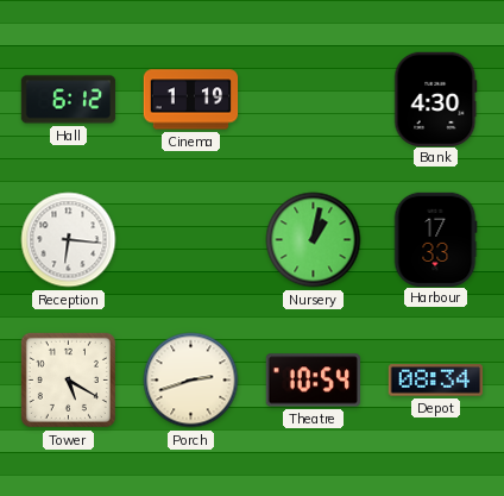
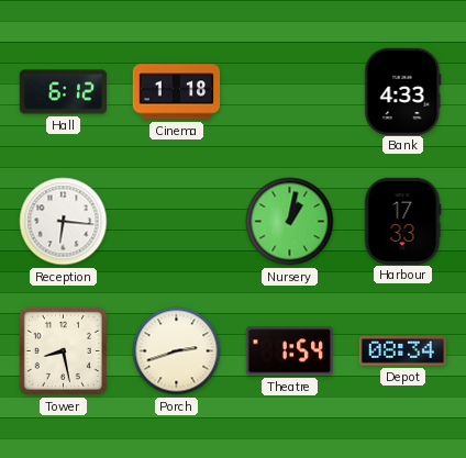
Cinema: 1:19 -> 1:18 (177, 92)
Bank: 4:30 -> 4:33 (403, 91)
Tower: 5:20 -> 8:28 (63, 350)
Theatre: 10:54 -> 1:54 (289, 351)
